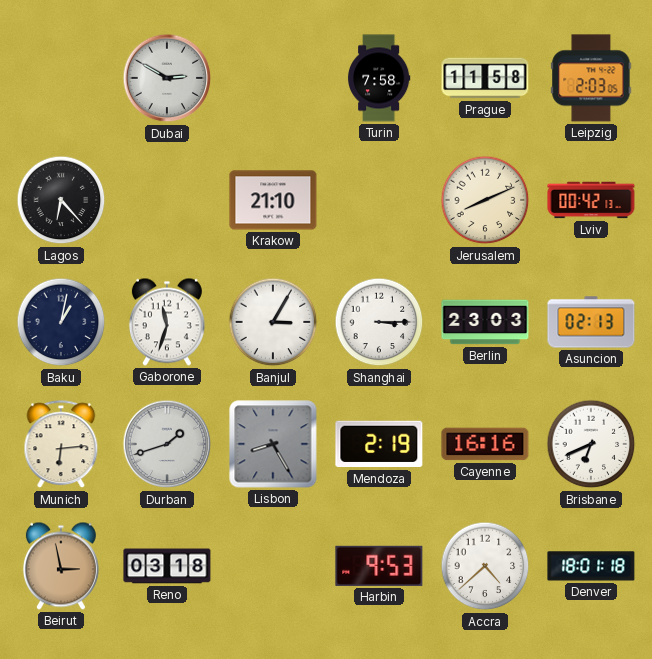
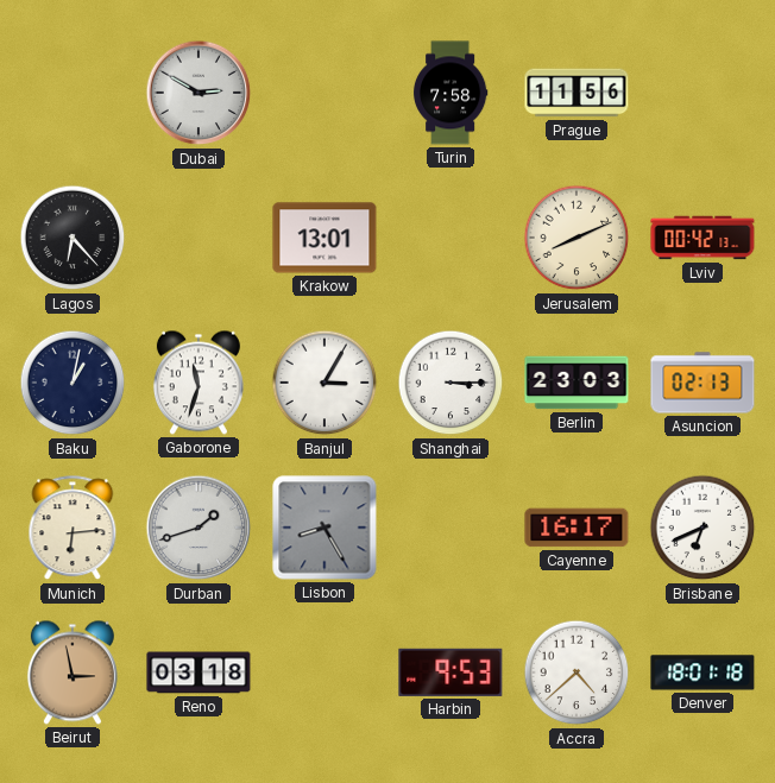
Prague: 11:58 -> 11:56 (576, 93)
Leipzig: 2:03 -> none (591, 78)
Krakow: 21:10 -> 13:01 (325, 238)
Mendoza: 2:19 -> none (379, 444)
Cayenne: 16:16 -> 16:17 (576, 528)
